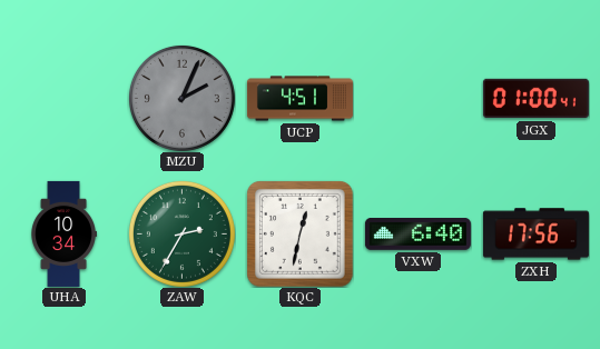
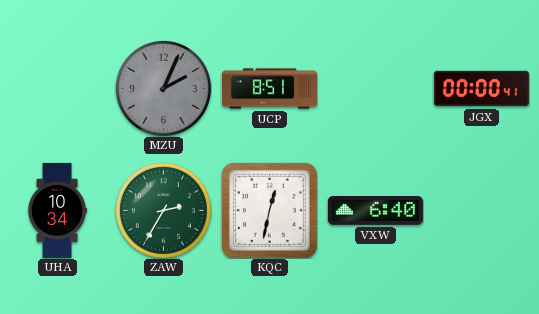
UCP: 4:51 -> 8:51 (269, 89)
JGX: 01:00 -> 00:00 (481, 89)
ZXH: 17:56 -> none (535, 235)
